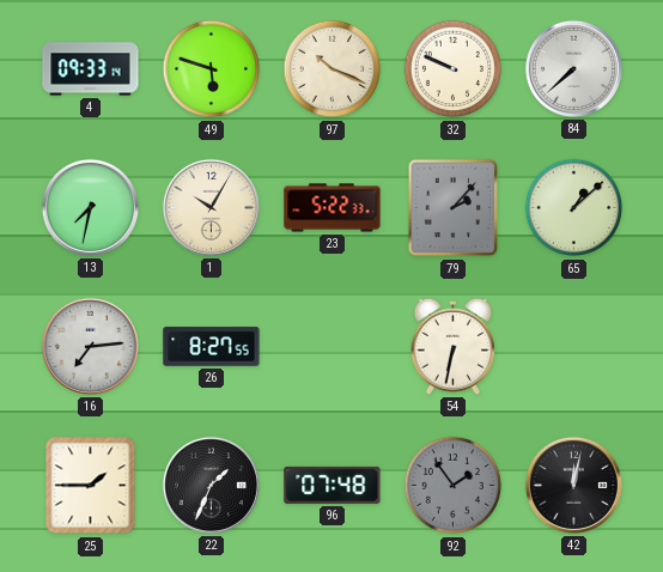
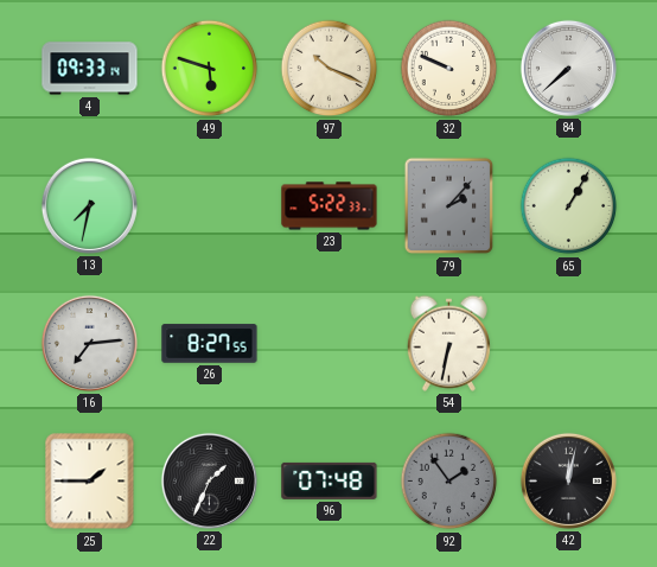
1: 10:05 -> none (211, 207)
65: 1:08 -> 1:05 (569, 206)
